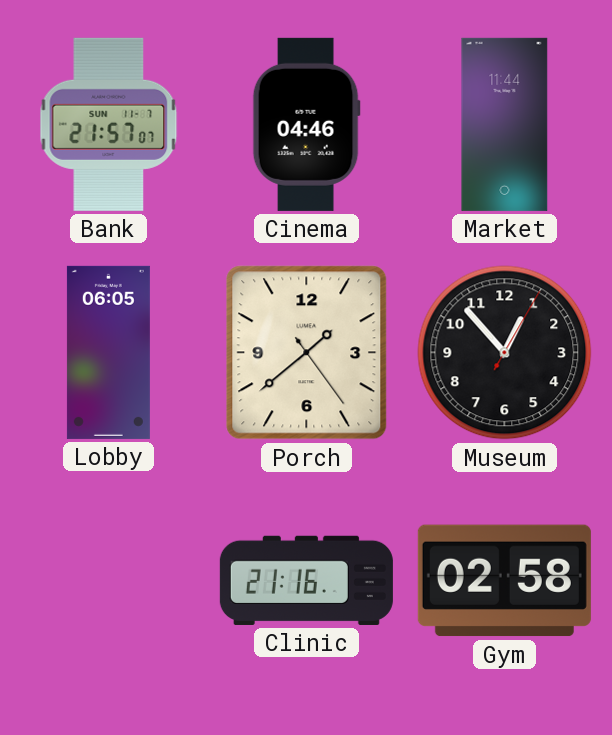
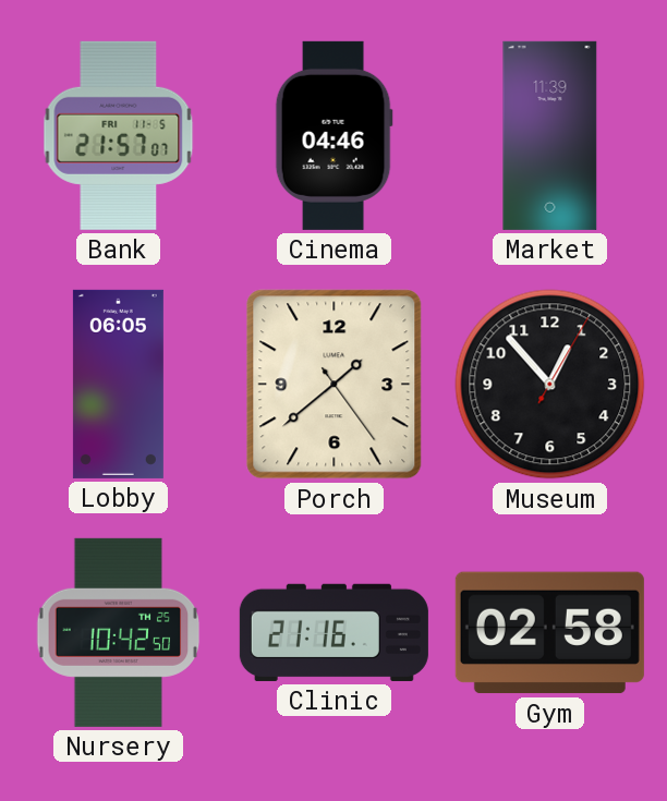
Bank date: SUN 11-7 -> FRI 11-5 (119, 135)
Market: 11:44 -> 11:39 (550, 135)
Nursery: none -> 10:42 (119, 632)
